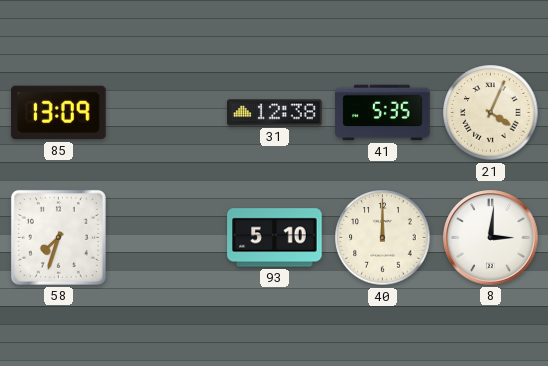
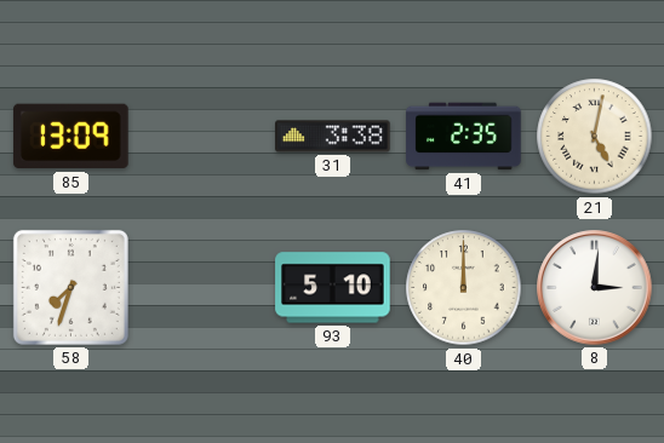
31: 12:38 -> 3:38 (333, 137)
41: 5:35 -> 2:35 (464, 137)
21: 4:04 -> 5:02 (595, 137)
